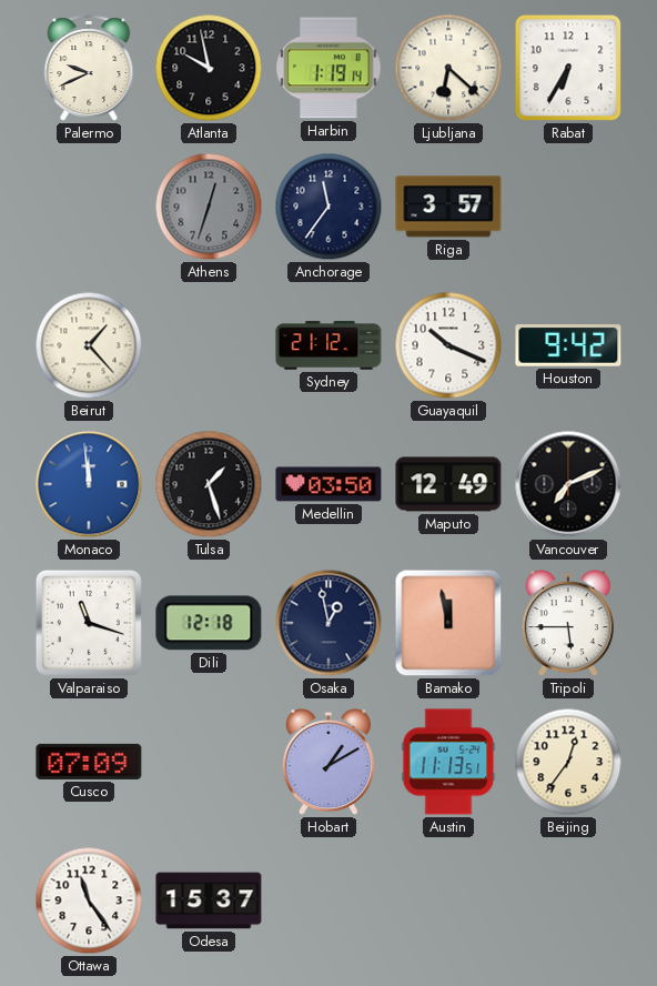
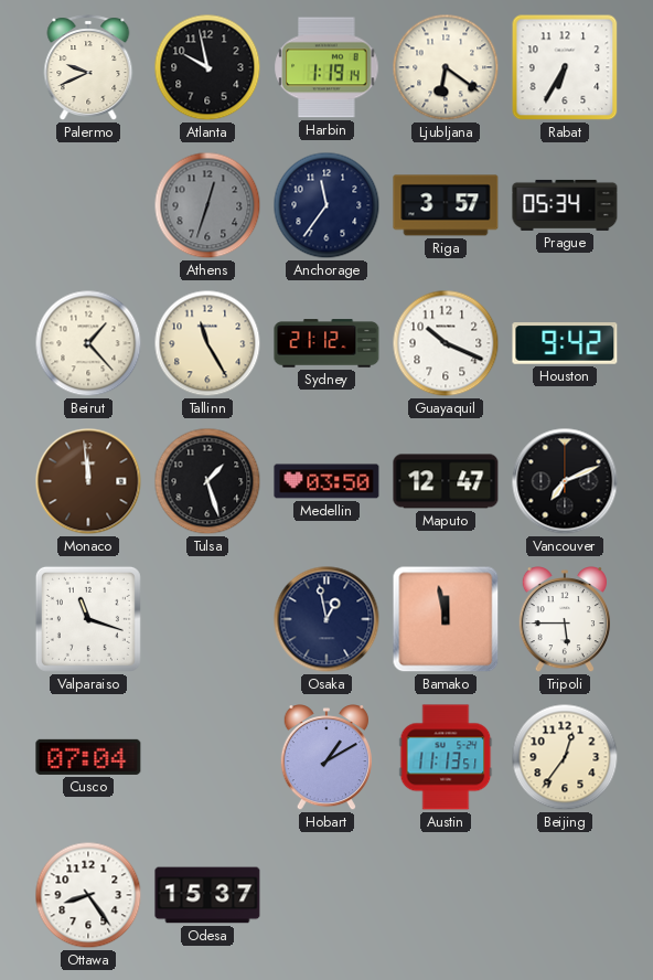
Ljubljana: 6:22 -> 6:21 (446, 67)
Prague: none -> 05:34 (565, 205)
Tallinn: none -> 11:25 (207, 343)
Monaco dial: blue -> brown (88, 481)
Maputo: 12:49 -> 12:47 (446, 481)
Dili: 12:18 -> none (209, 623)
Cusco: 07:09 -> 07:04 (88, 757)
Ottawa: 11:24 -> 8:24 (88, 895)
